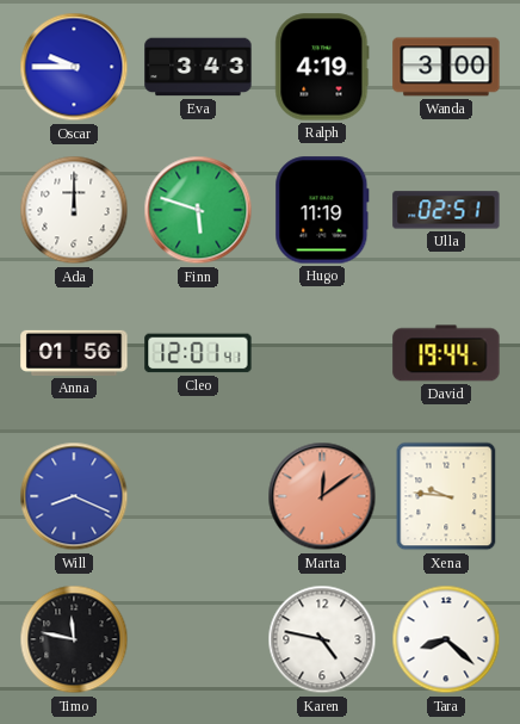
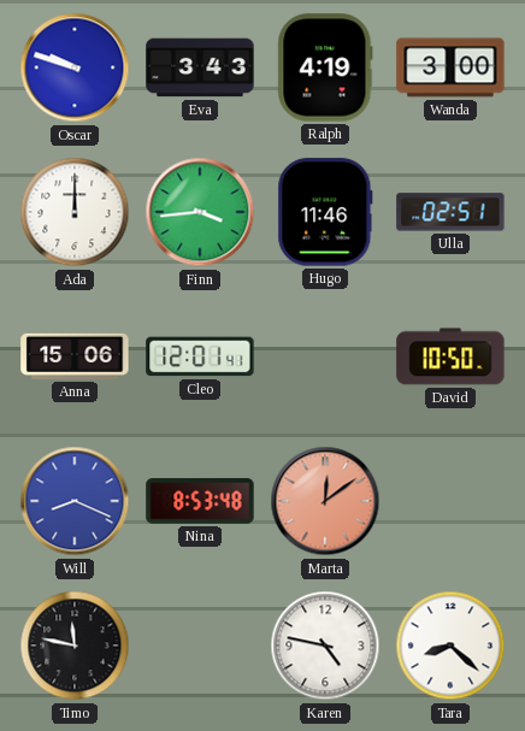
Oscar: 9:45 -> 9:48 (75, 67)
Finn: 5:48 -> 3:44 (200, 212)
Hugo: 11:19 -> 11:46 (325, 212)
Anna: 01:56 -> 15:06 (75, 356)
David: 19:44 -> 10:50 (450, 356)
Nina: none -> 8:53 (200, 501)
Xena: 9:46 -> none (446, 496)
